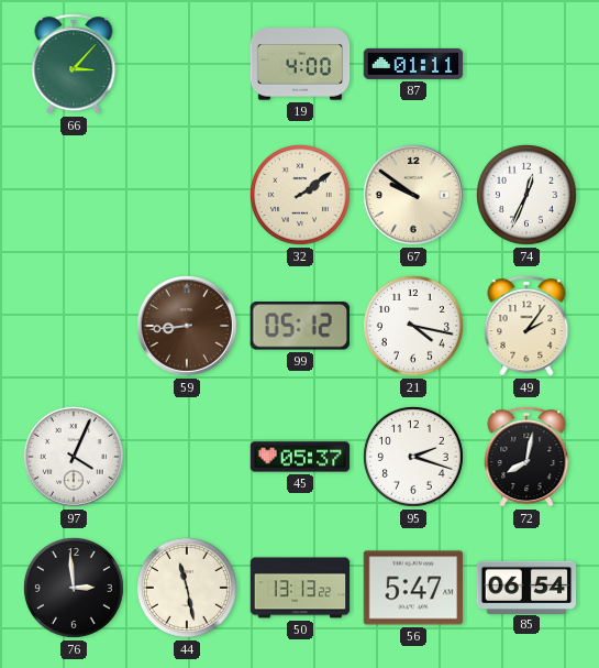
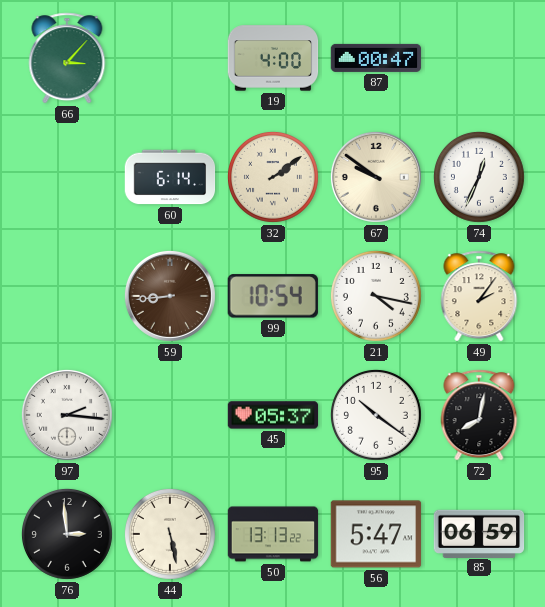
87: 01:11 -> 00:47 (376, 58)
60: none -> 6:14 (170, 177)
99: 05:12 -> 10:54 (273, 296)
97: 4:04 -> 2:16 (67, 415)
95: 2:18 -> 10:21 (376, 415)
44: 11:28 -> 5:28 (170, 534)
85: 06:54 -> 06:59 (479, 533)
